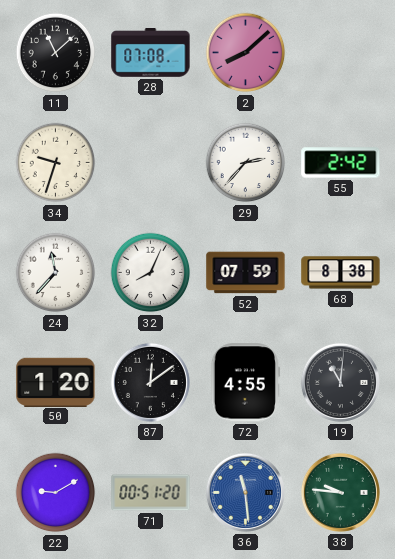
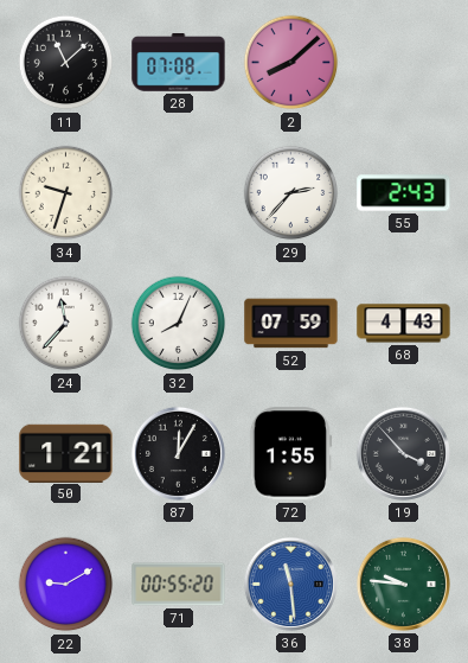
55: 2:42 -> 2:43 (404, 193)
68: 8:38 -> 4:43 (404, 324)
50: 1:20 -> 1:21 (66, 453)
87: 12:09 -> 12:05 (178, 453)
72: 4:55 -> 1:55 (290, 454)
19: 11:01 -> 3:53 (403, 453)
71: 00:51 -> 00:55 (179, 585)
